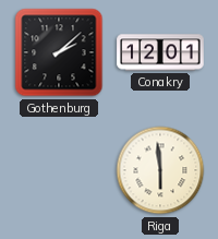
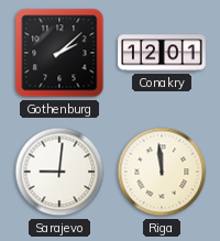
Sarajevo: none -> 9:01 (59, 172)
Riga: 5:59 -> 11:59 (162, 172)
